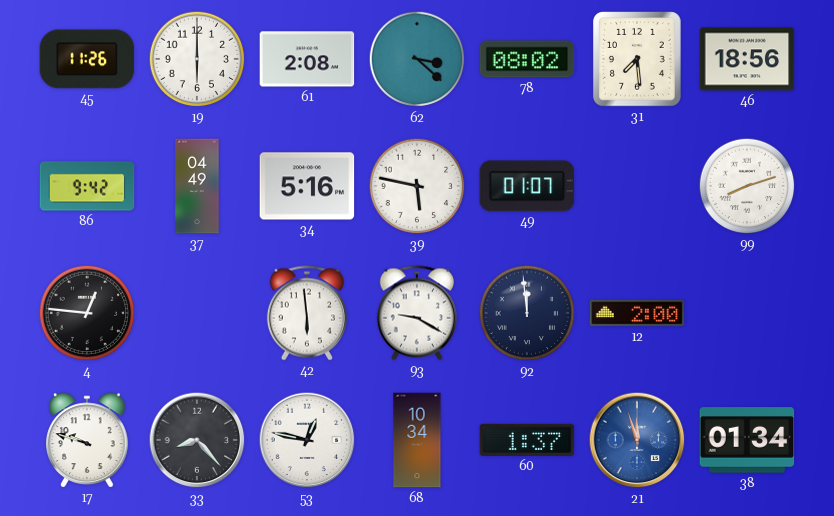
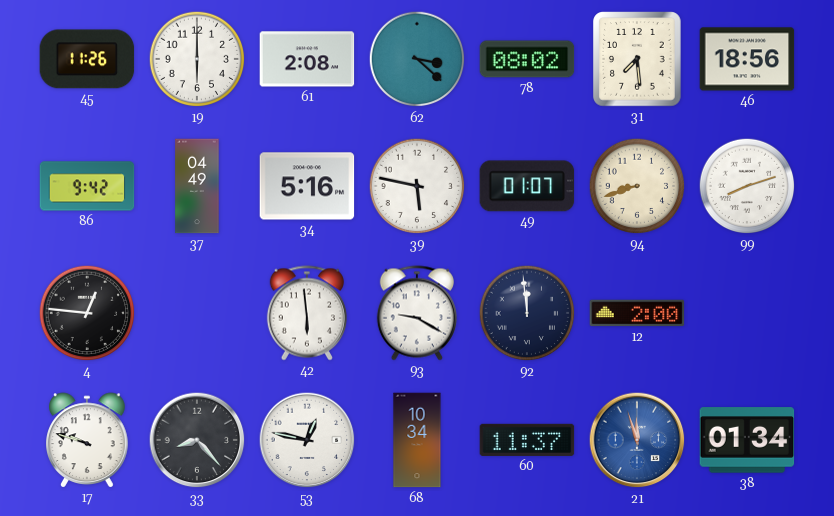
94: none -> 8:42 (637, 186)
60: 1:37 -> 11:37 (527, 440)
